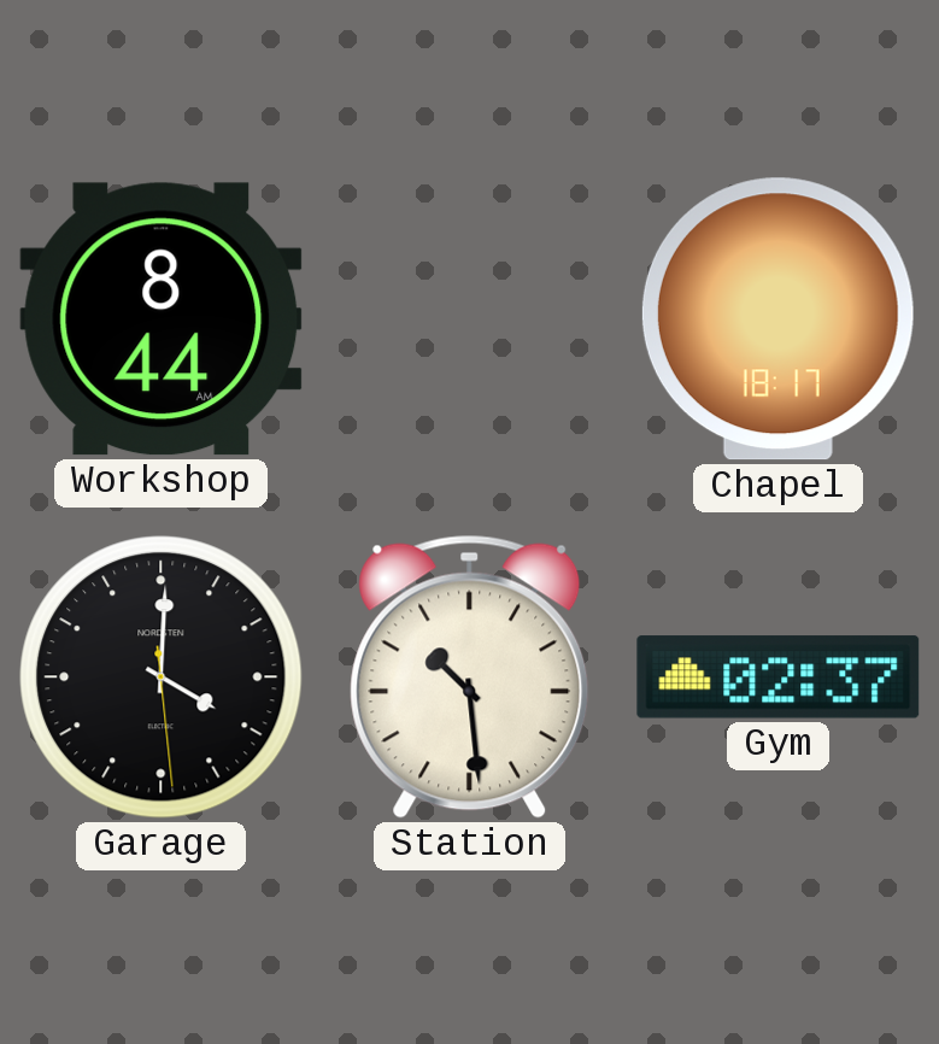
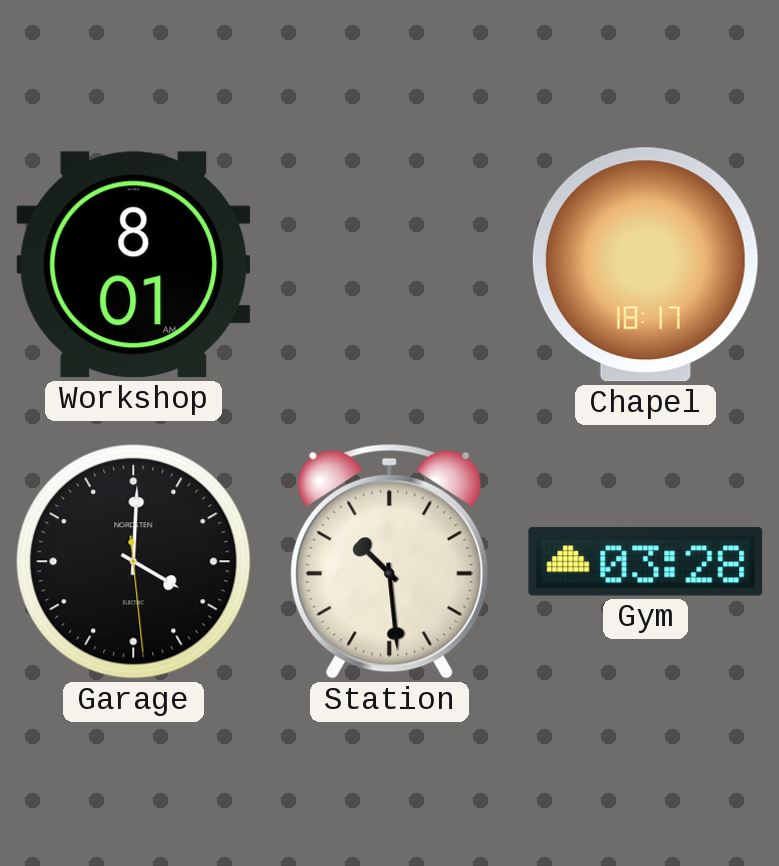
Workshop: 8:44 -> 8:01 (134, 265)
Gym: 02:37 -> 03:28 (646, 562)
